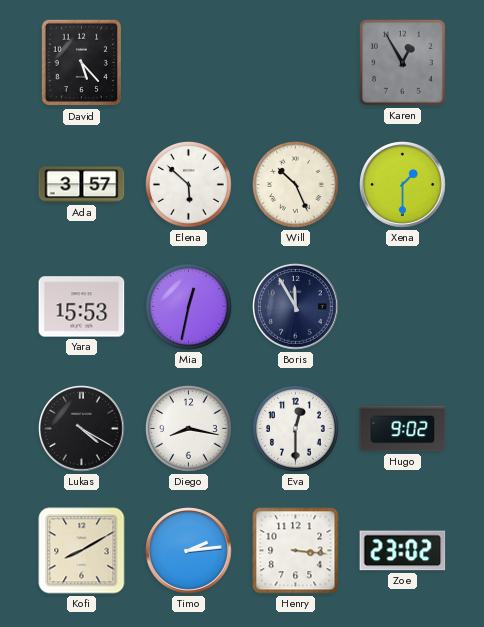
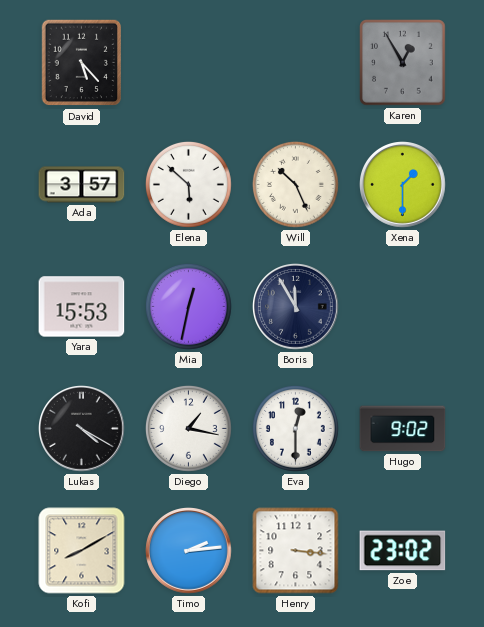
Diego: 8:17 -> 1:17 (188, 428)
